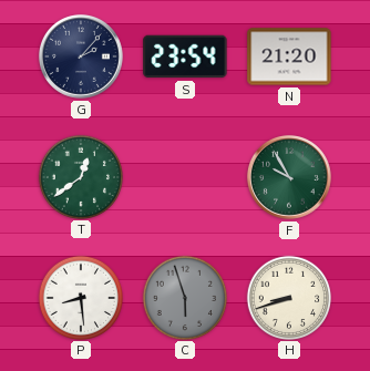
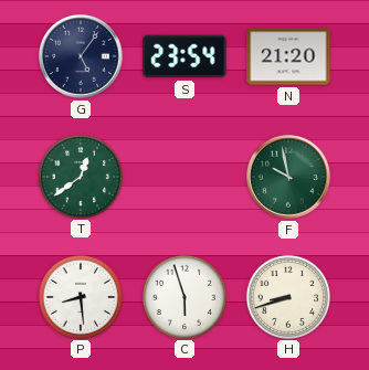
G: 2:07 -> 5:06 (81, 56)
F: 9:55 -> 9:58 (288, 177)
C dial: grey -> white (183, 296)
